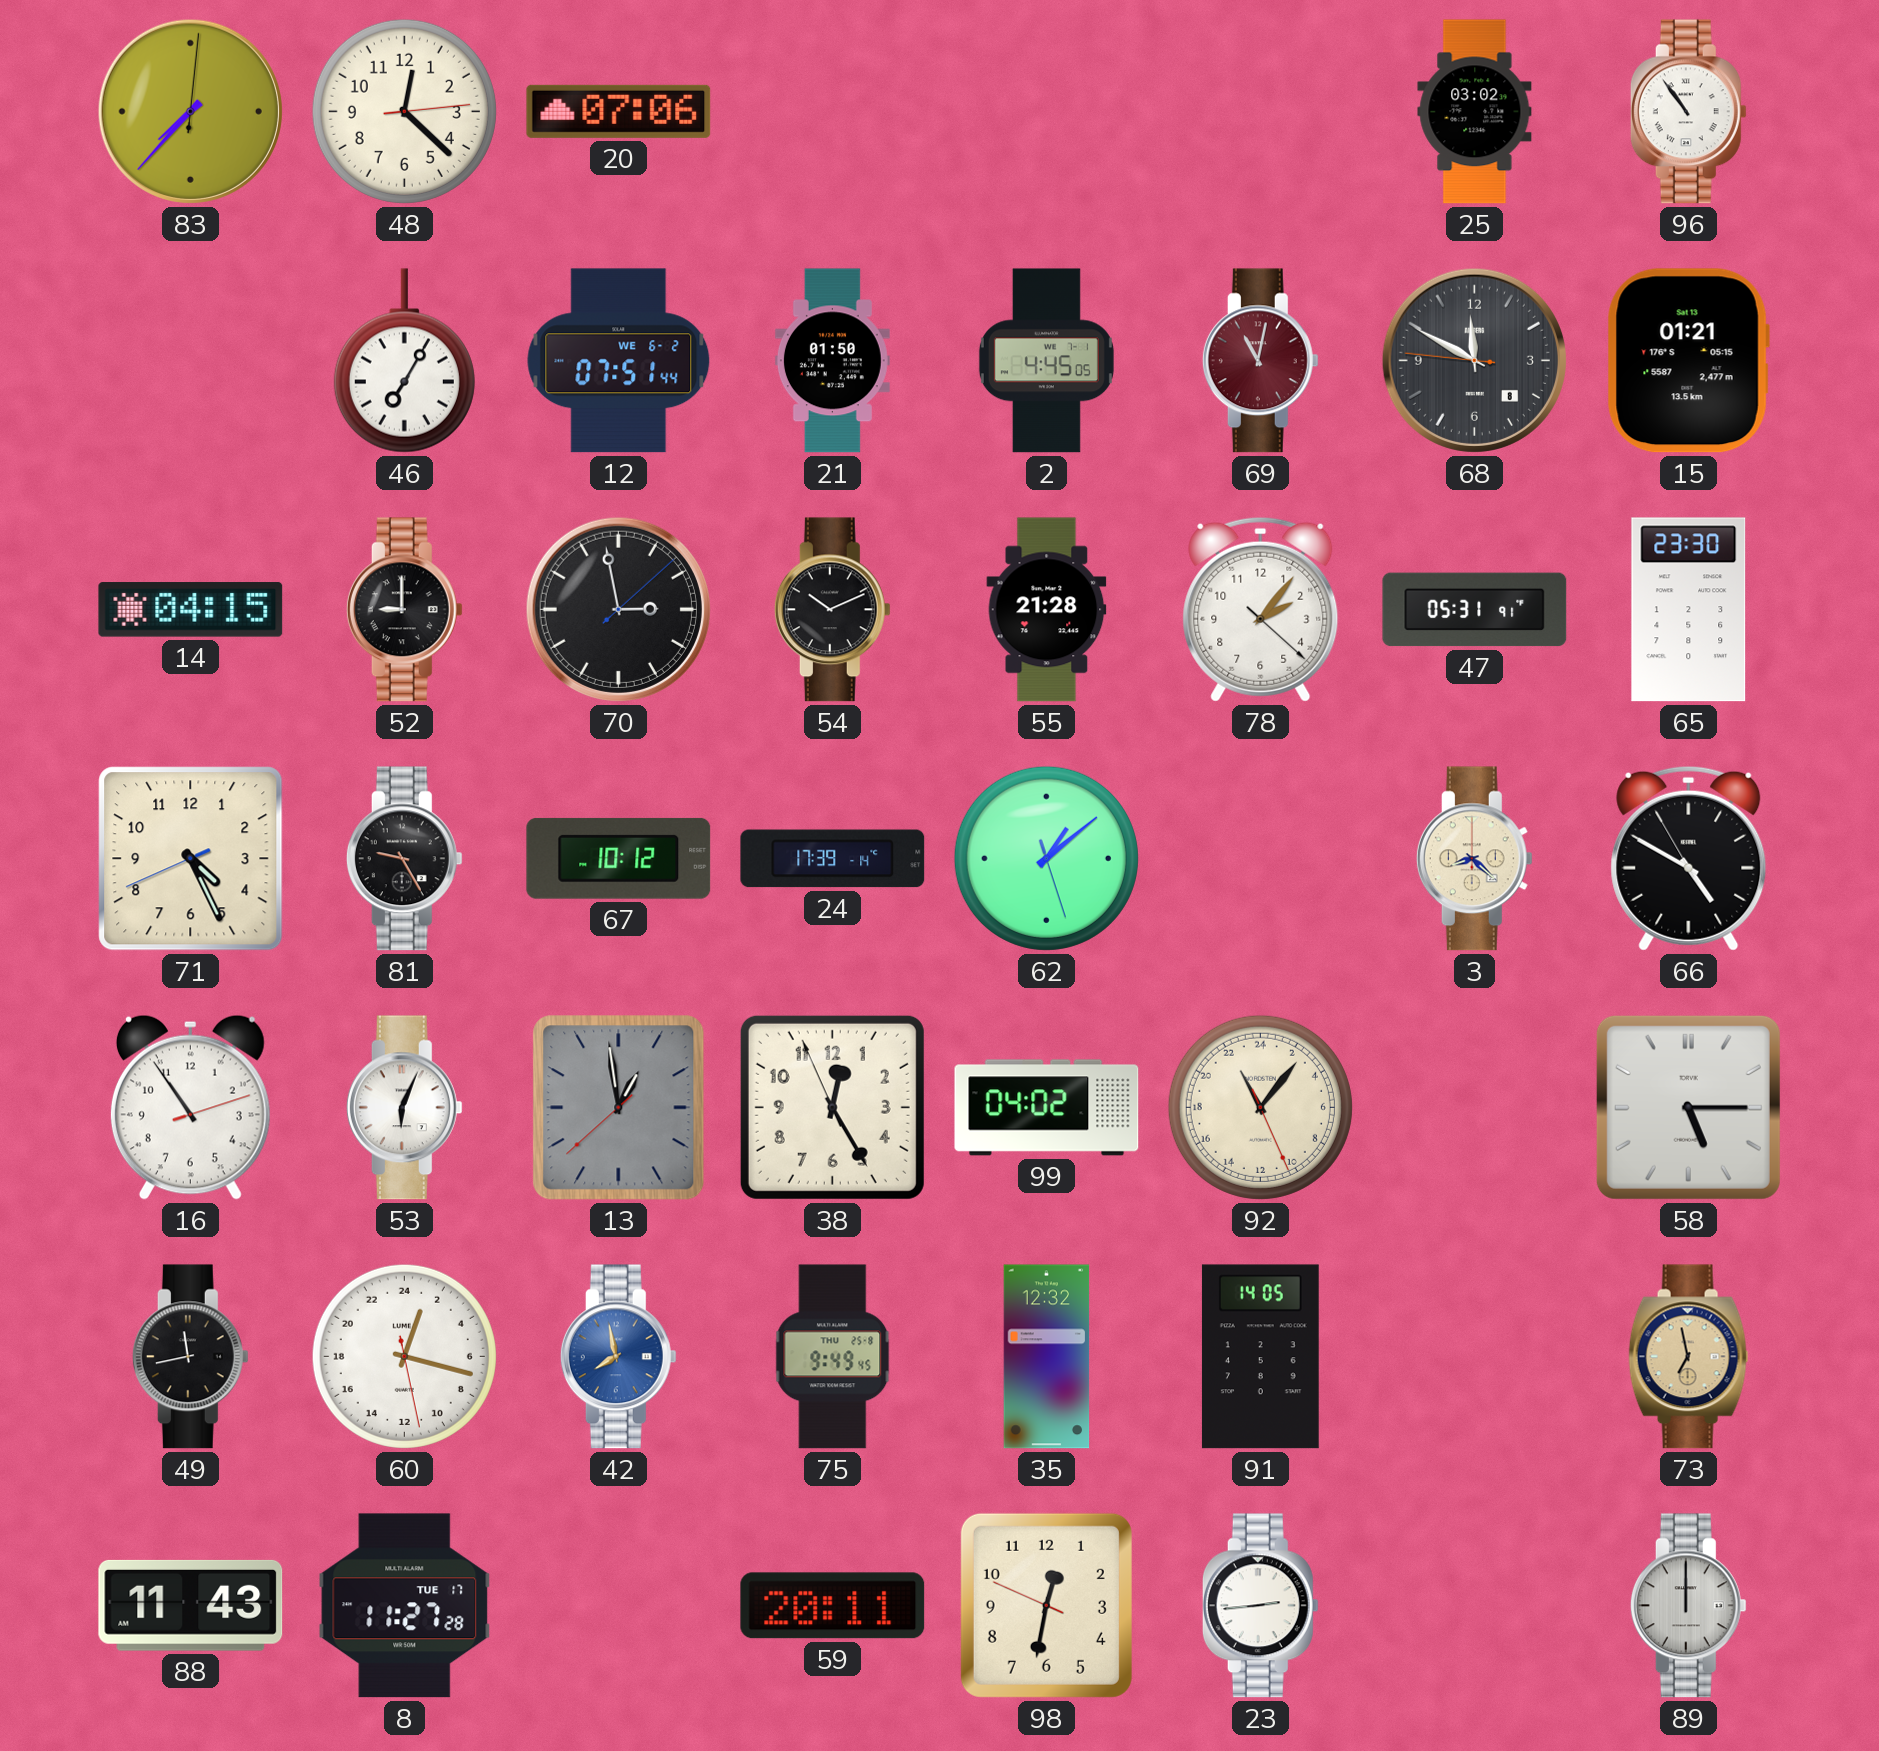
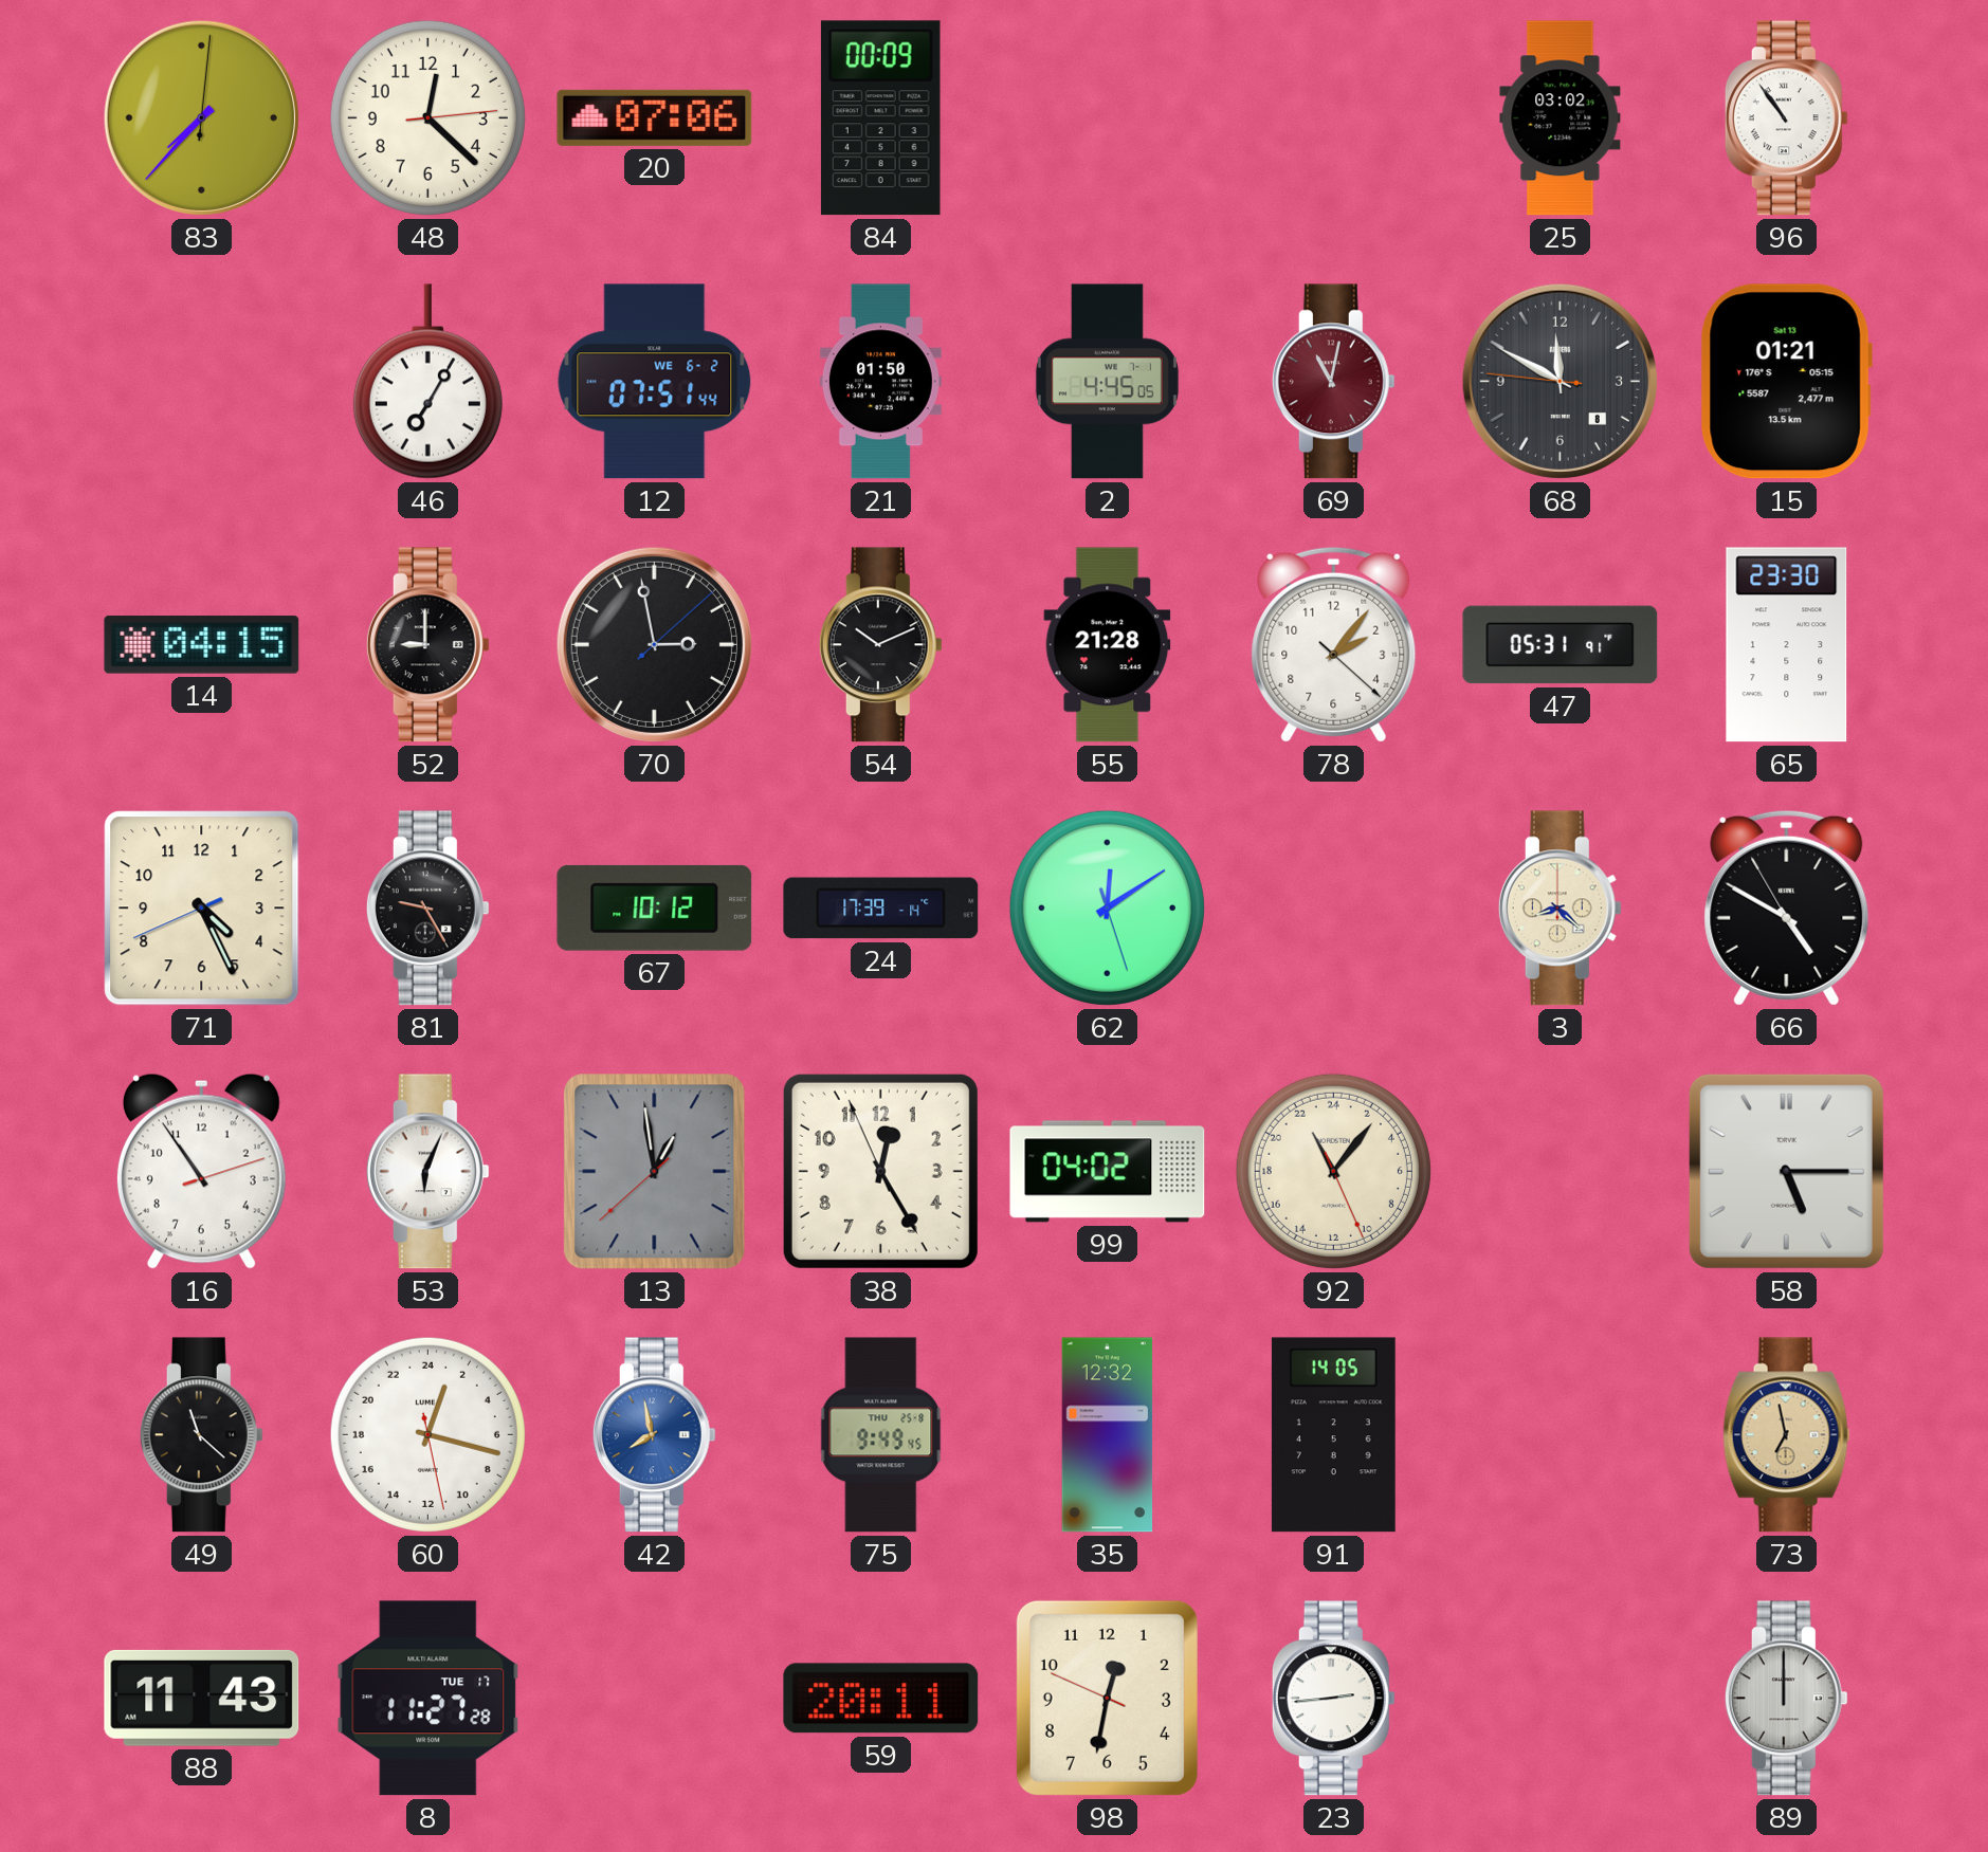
84: none -> 00:09 (880, 118)
62: 1:08 -> 12:09 (1107, 907)
49: 11:43 -> 11:22 (201, 1435)
